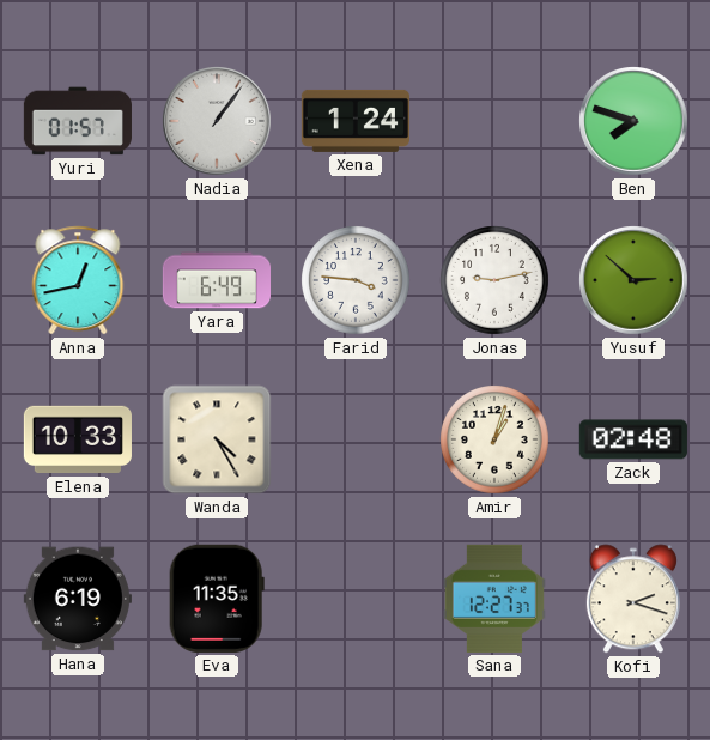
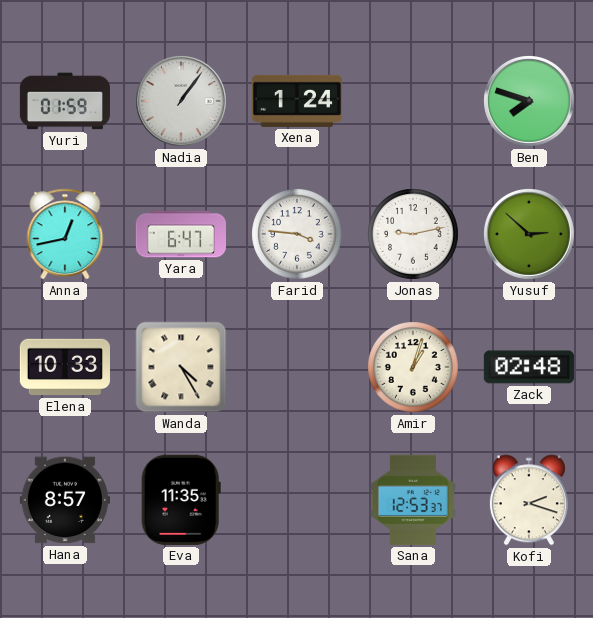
Yuri: 01:57 -> 01:59 (65, 101)
Yara: 6:49 -> 6:47 (180, 234)
Hana: 6:19 -> 8:57 (65, 500)
Sana: 12:27 -> 12:53 (413, 500)
